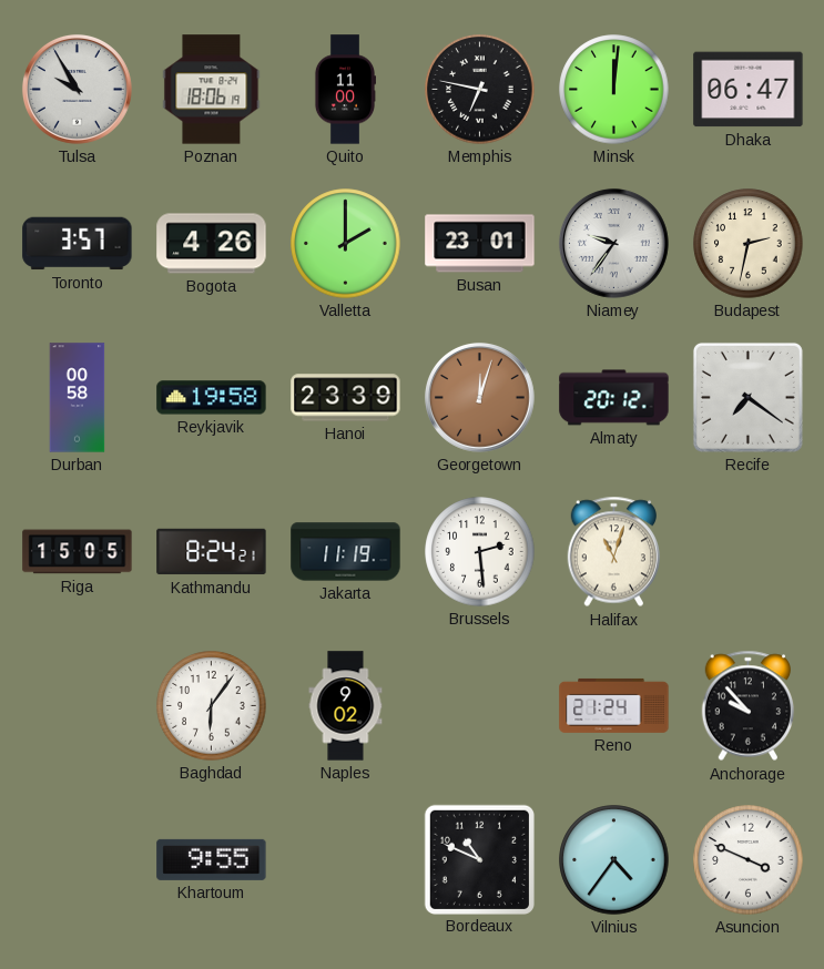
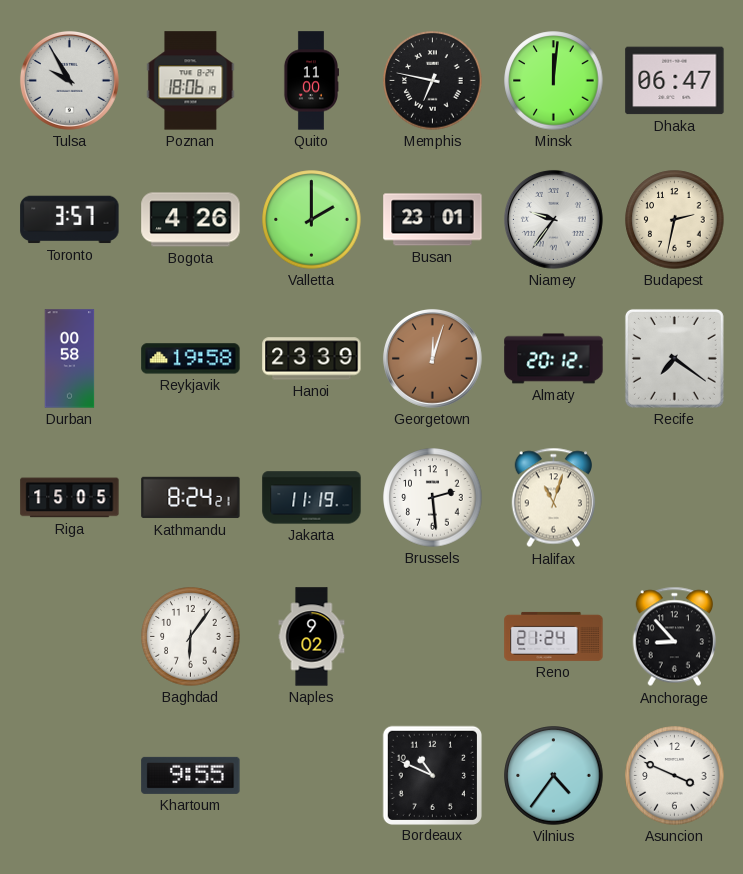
Anchorage: 9:53 -> 8:53 (675, 637)
